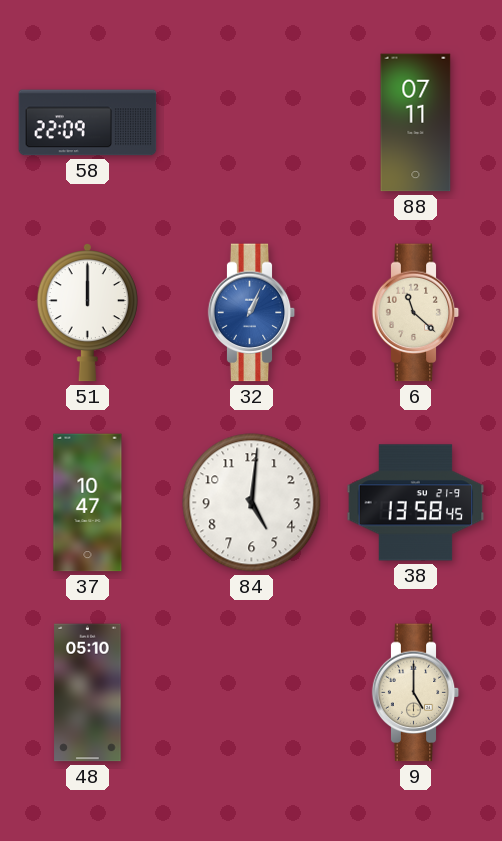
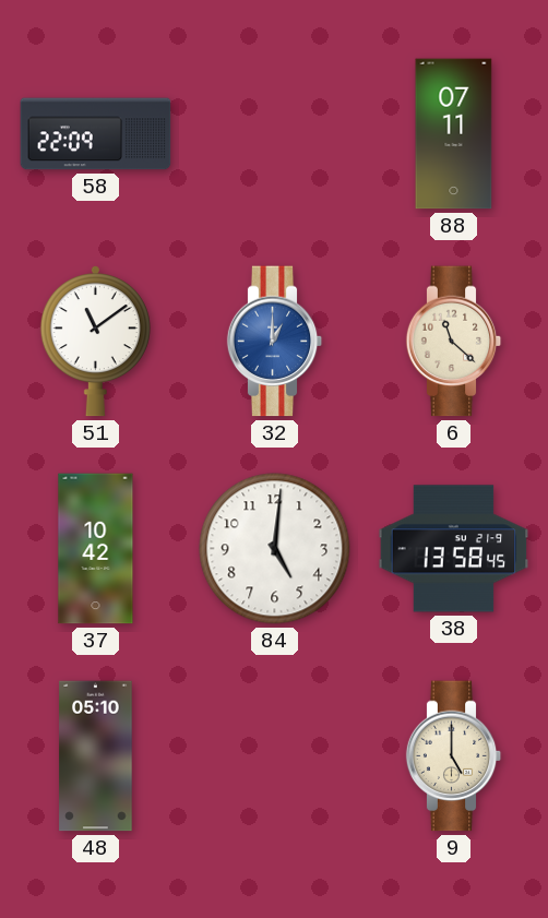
51: 12:00 -> 11:09 (95, 342)
32: 1:04 -> 1:00 (275, 342)
37: 10:47 -> 10:42 (96, 549)
